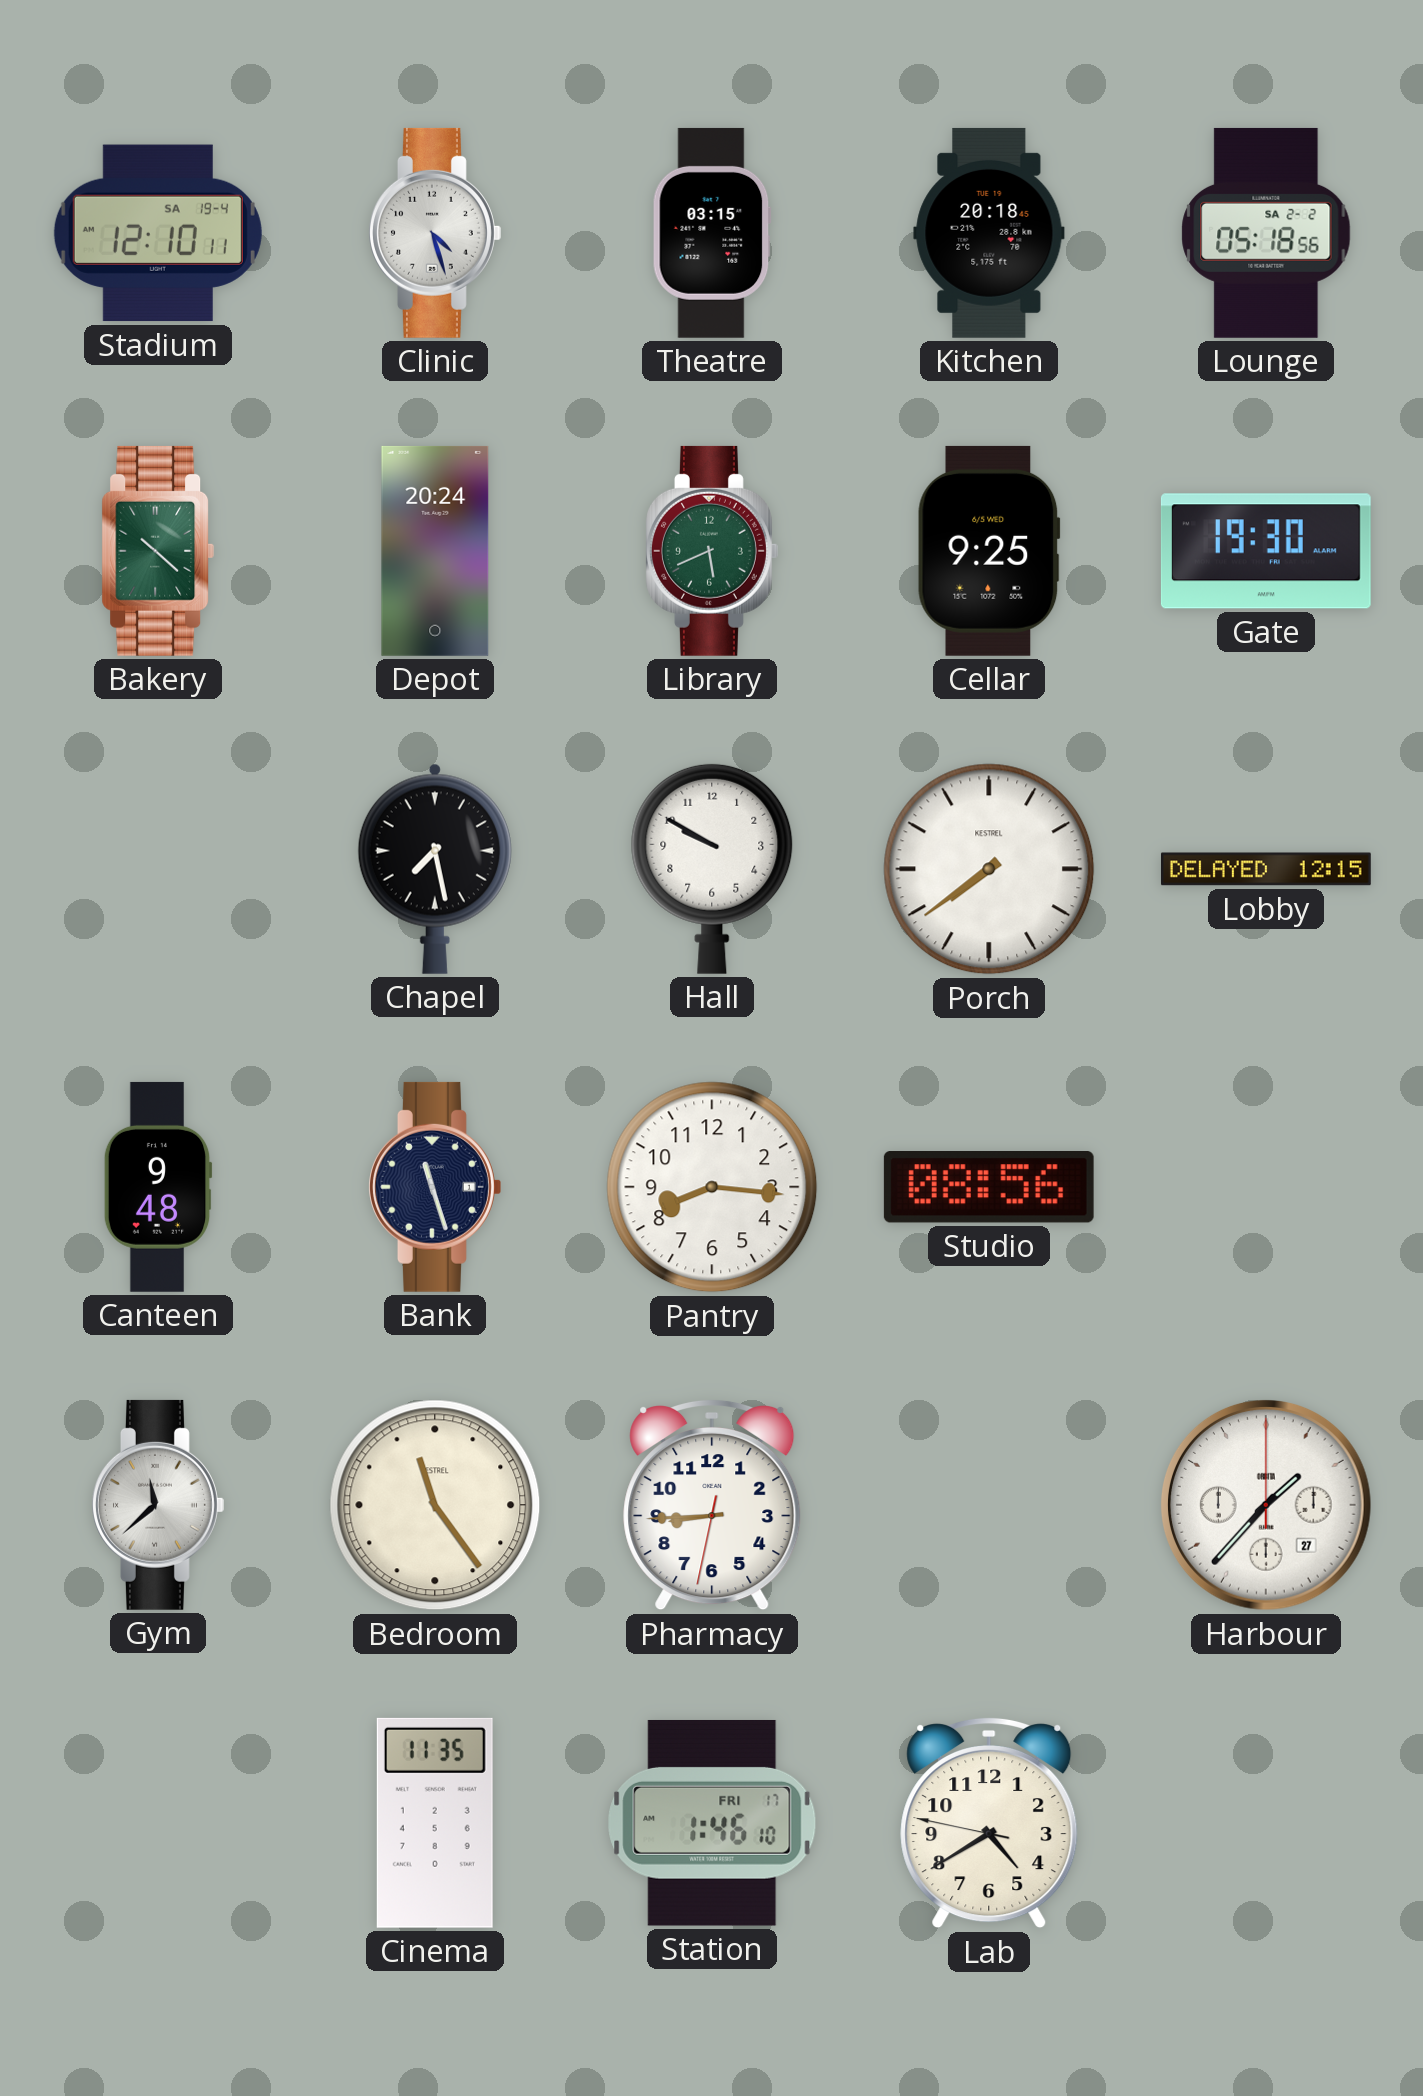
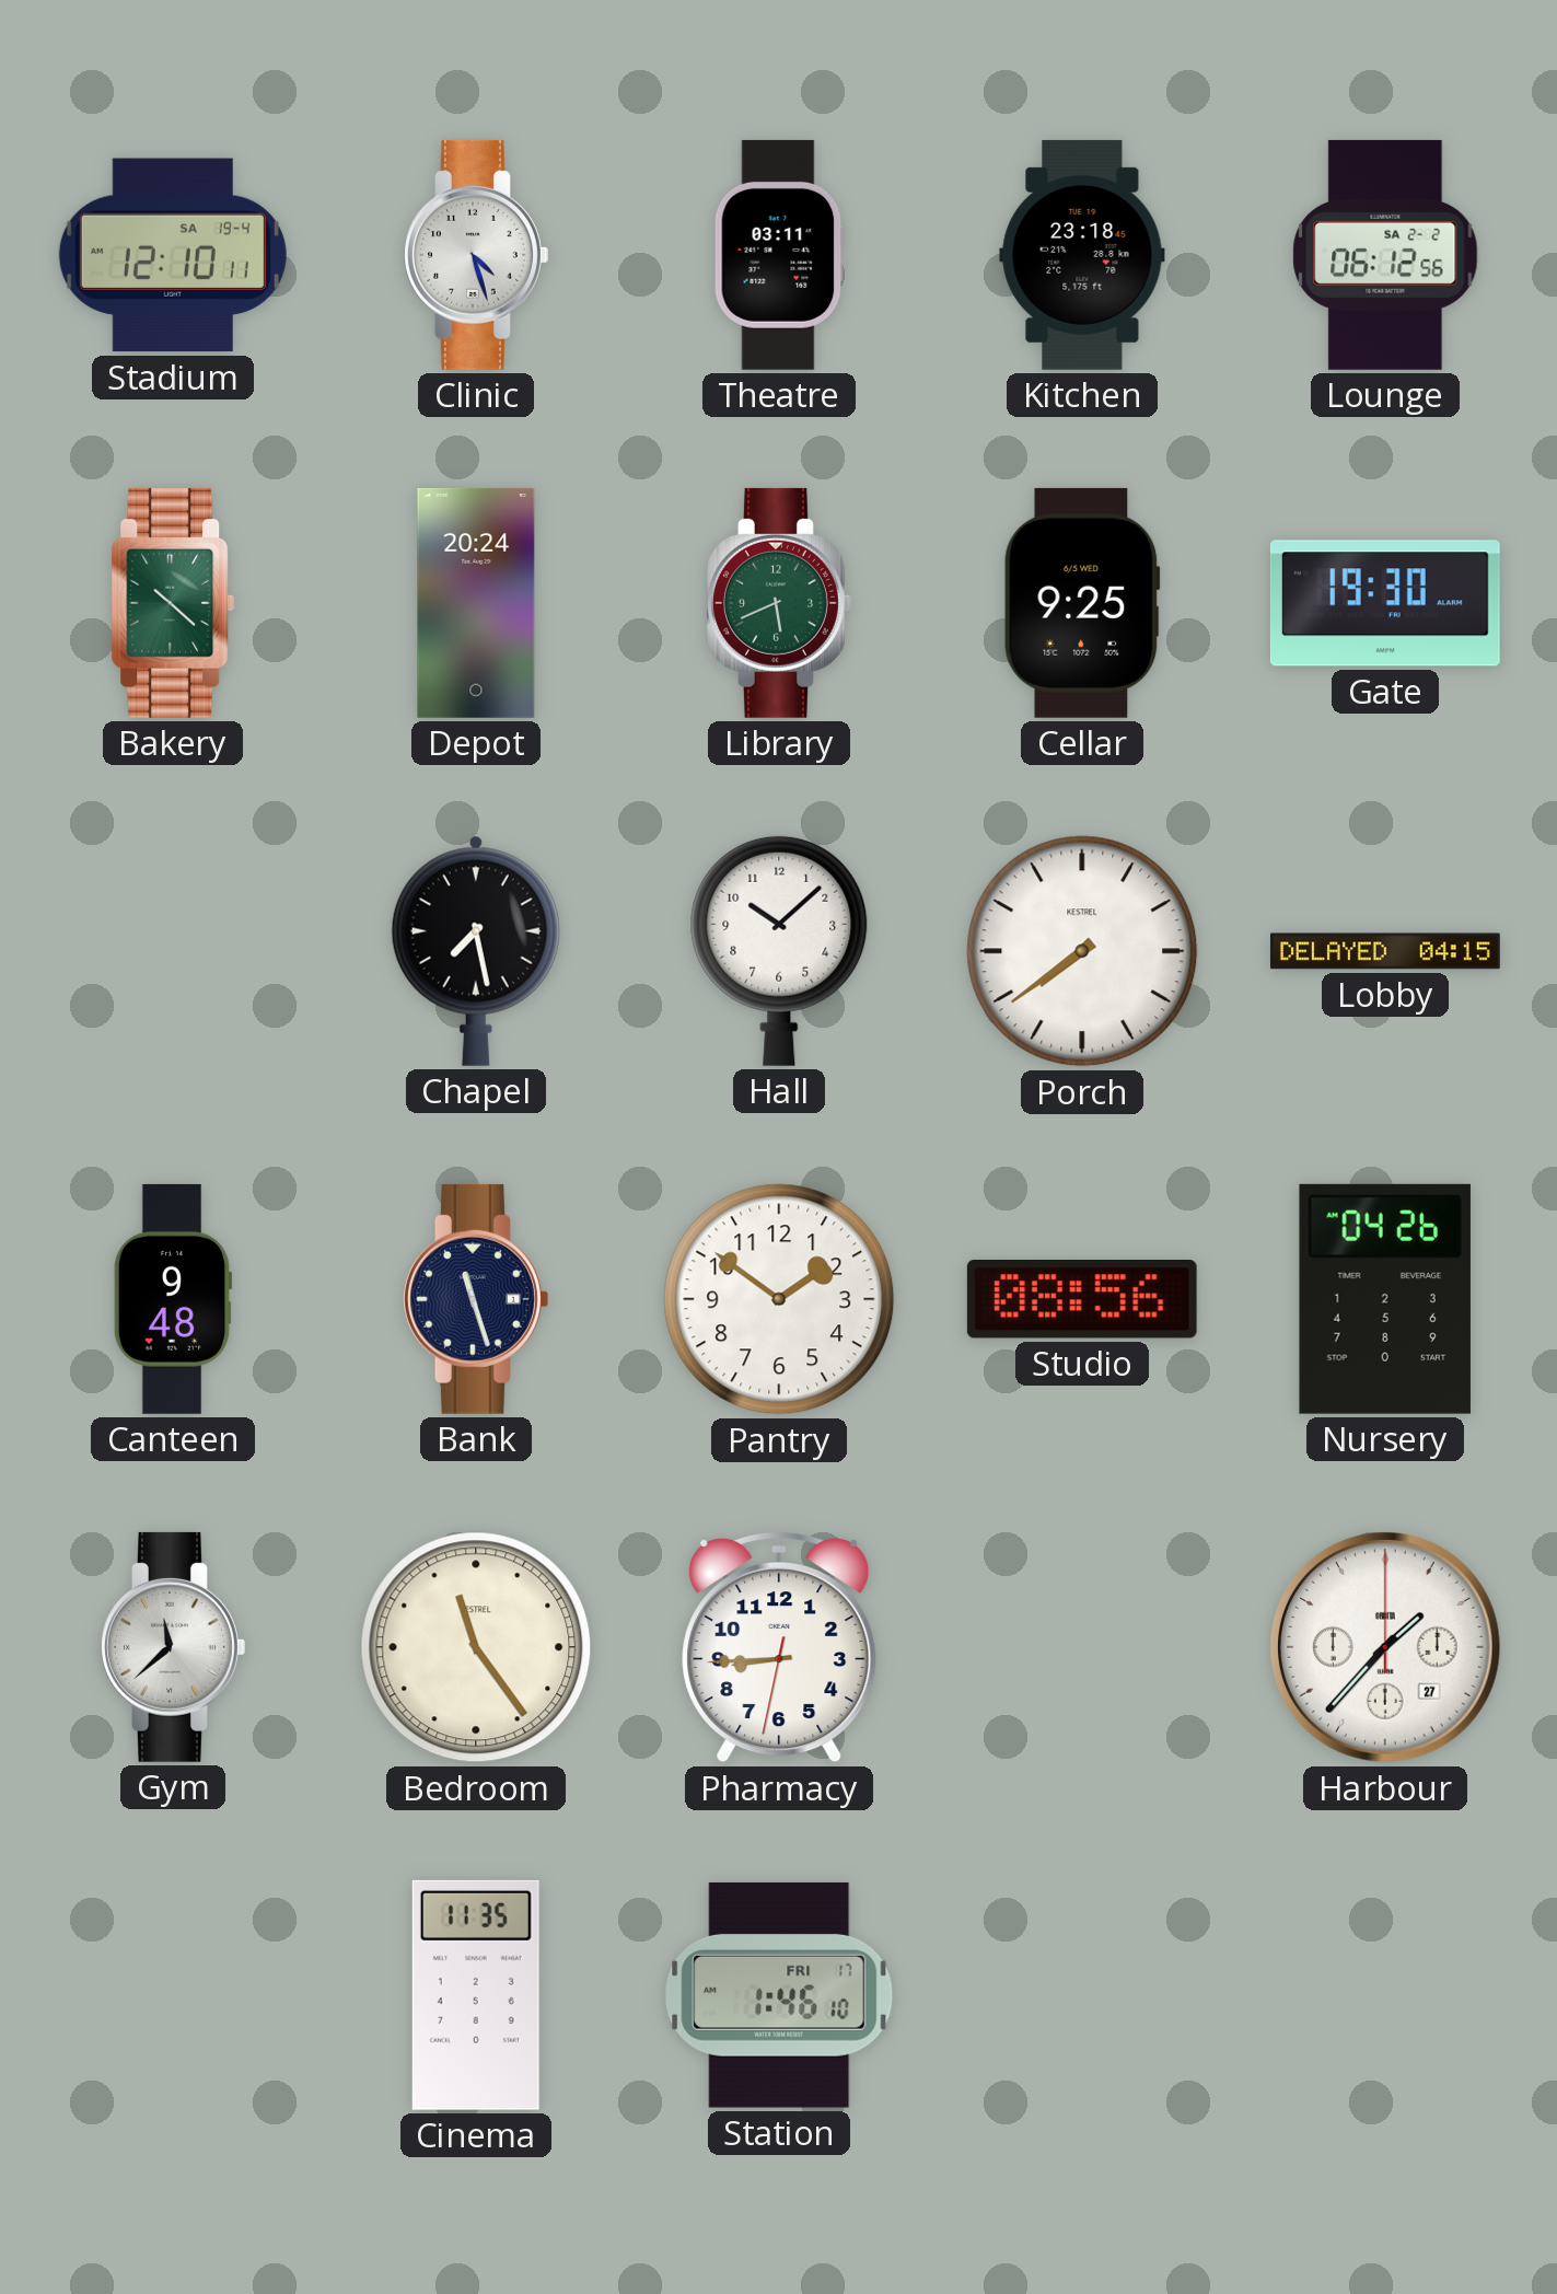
Theatre: 03:15 -> 03:11 (779, 255)
Kitchen: 20:18 -> 23:18 (1082, 255)
Lounge: 05:18 -> 06:12 (1385, 255)
Hall: 9:50 -> 10:08 (779, 951)
Lobby: 12:15 -> 04:15 (1385, 951)
Pantry: 8:16 -> 1:51 (779, 1299)
Nursery: none -> 04:26 (1385, 1299)
Lab: 4:39 -> none (989, 1823)
